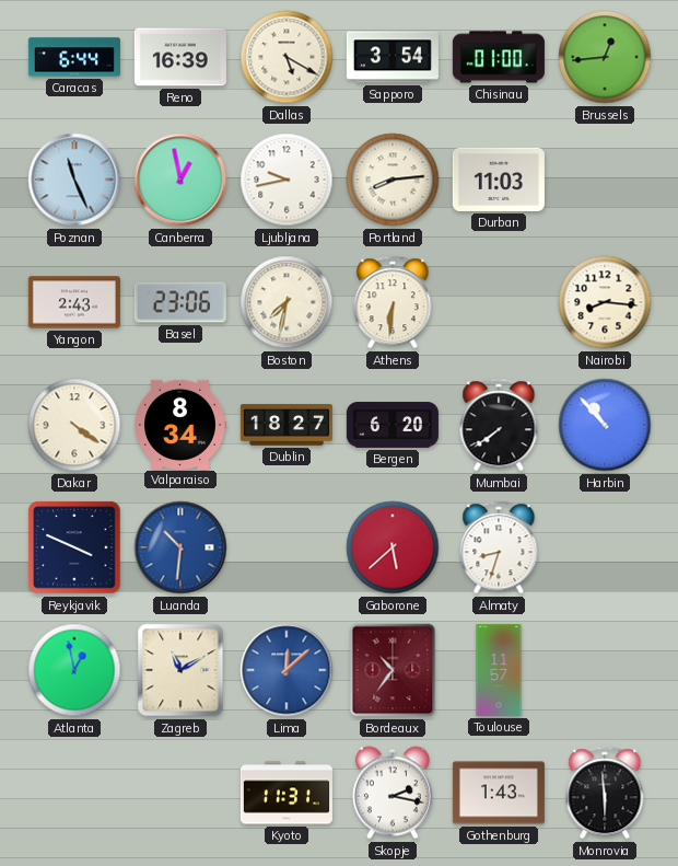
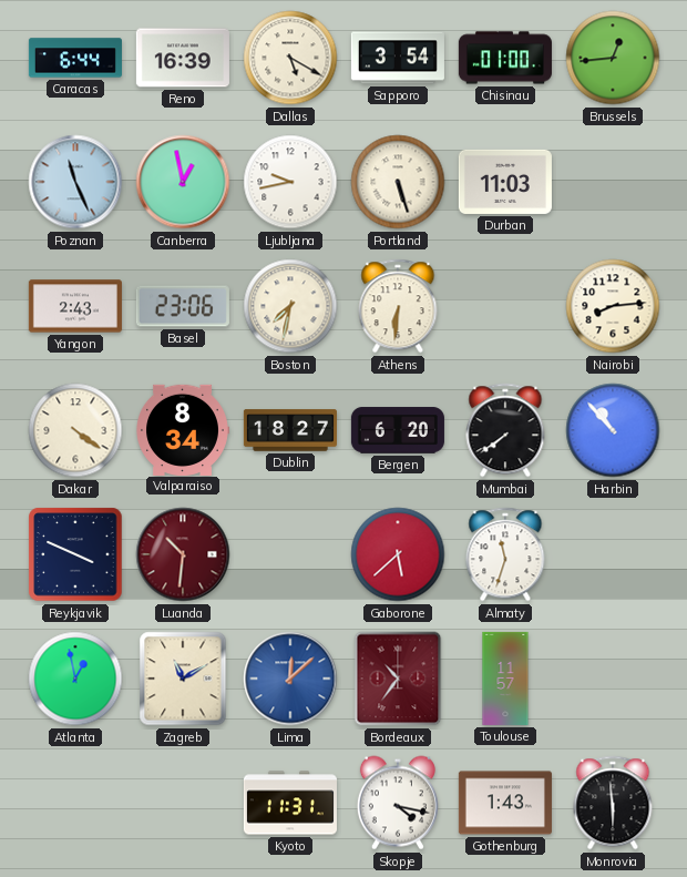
Portland: 8:14 -> 5:27 (398, 182)
Nairobi: 8:16 -> 8:14 (613, 306)
Luanda dial: blue -> burgundy (183, 554)
Almaty: 8:33 -> 11:33 (505, 554)
Skopje: 2:17 -> 4:17 (398, 803)
